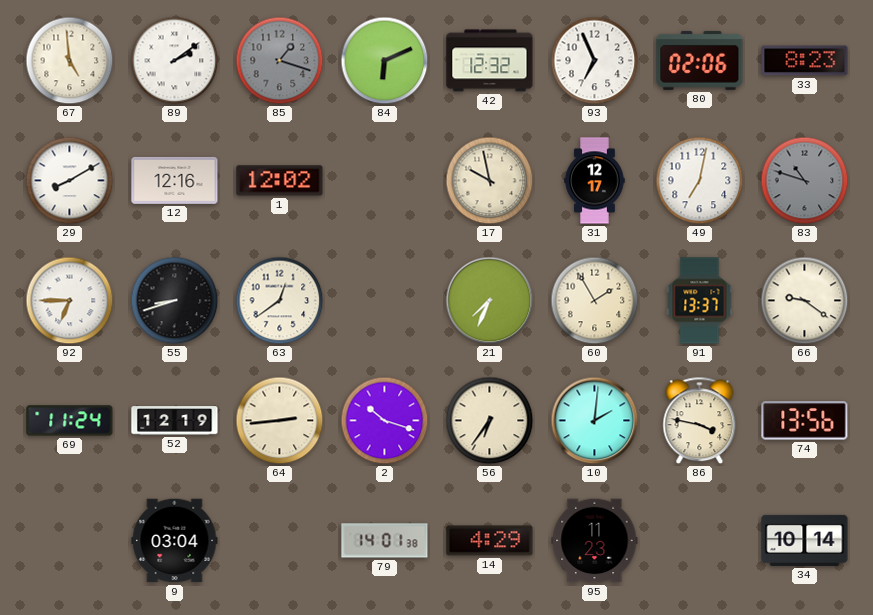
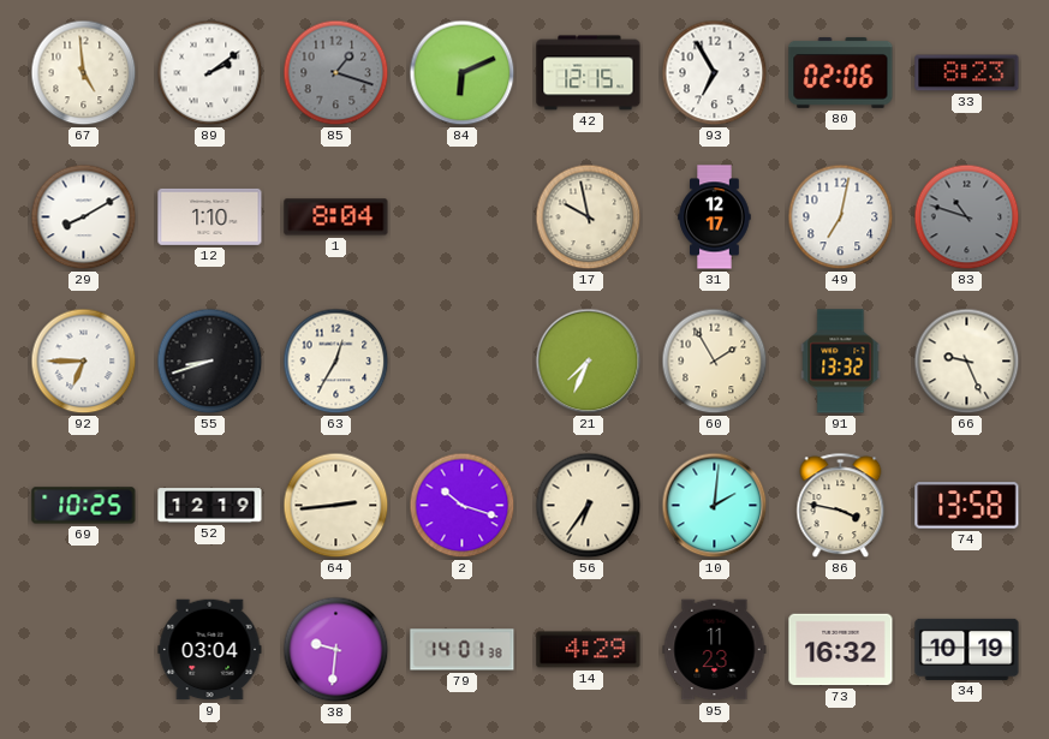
42: 12:32 -> 12:15 (589, 73)
93: 6:56 -> 6:55 (715, 73)
12: 12:16 -> 1:10 (210, 216)
1: 12:02 -> 8:04 (336, 217)
63: 12:39 -> 12:35 (336, 362)
91: 13:37 -> 13:32 (841, 362)
66: 9:21 -> 9:26 (967, 362)
69: 11:24 -> 10:25 (84, 506)
74: 13:56 -> 13:58 (967, 506)
38: none -> 9:31 (336, 650)
73: none -> 16:32 (841, 650)
34: 10:14 -> 10:19 (967, 649)
